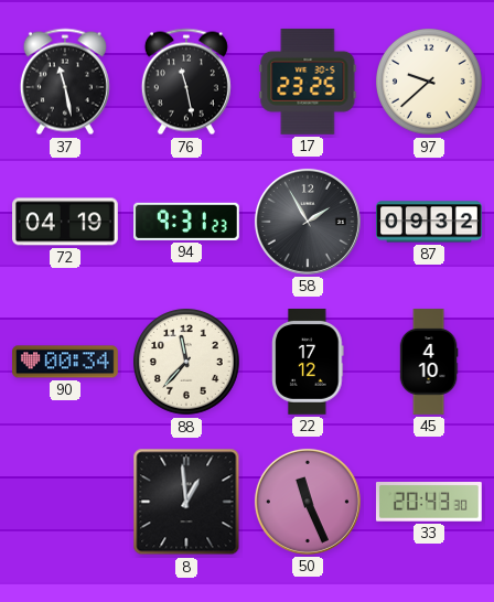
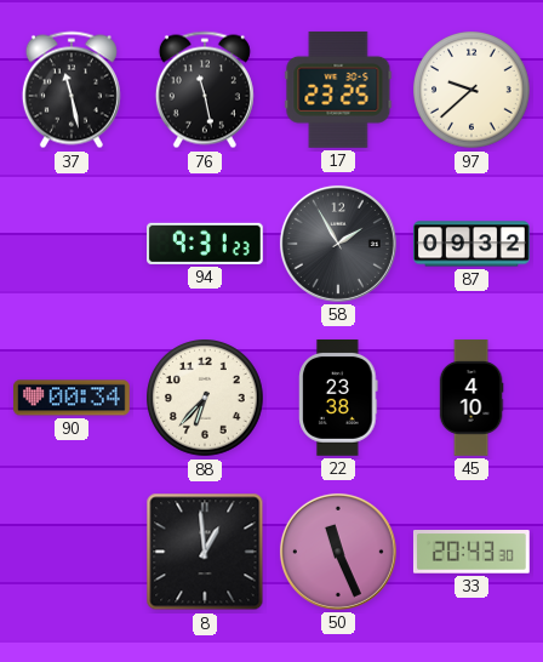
72: 04:19 -> none (66, 222)
88: 11:37 -> 6:37 (206, 399)
22: 17:12 -> 23:38 (338, 399)
